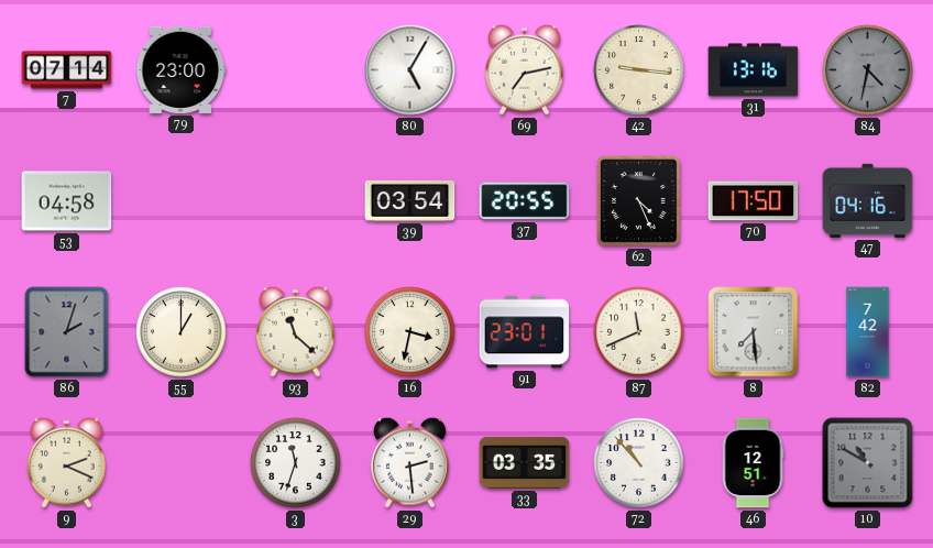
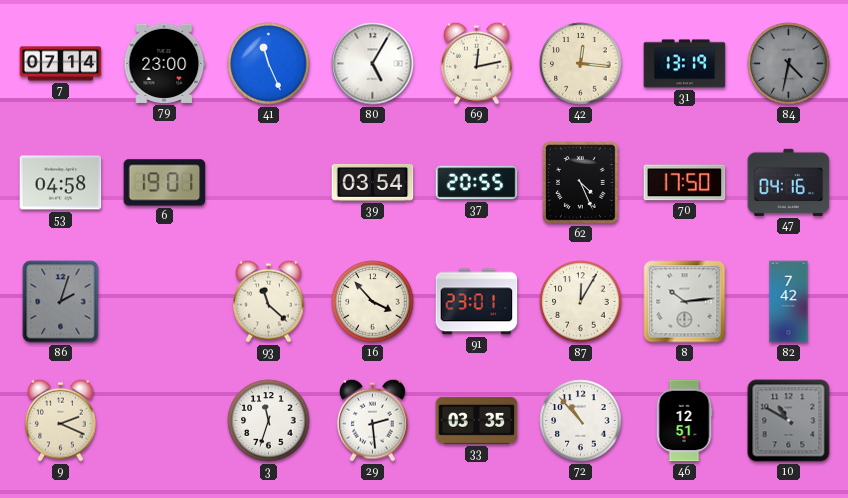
41: none -> 11:26 (269, 64)
69: 7:13 -> 12:13 (477, 63)
42: 9:16 -> 12:16 (581, 64)
31: 13:16 -> 13:19 (685, 64)
6: none -> 19:01 (165, 183)
55: 1:00 -> none (182, 332)
16: 3:32 -> 3:53 (373, 302)
87: 11:41 -> 12:05 (581, 302)
8: 7:29 -> 10:14 (685, 302)
